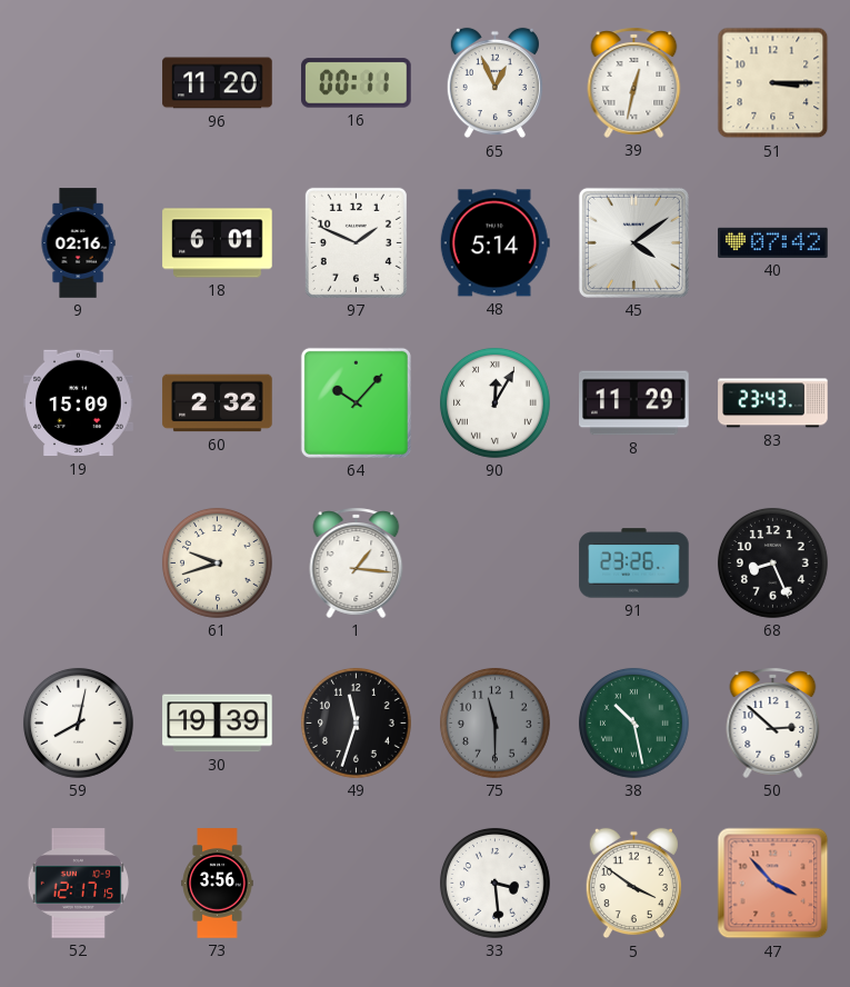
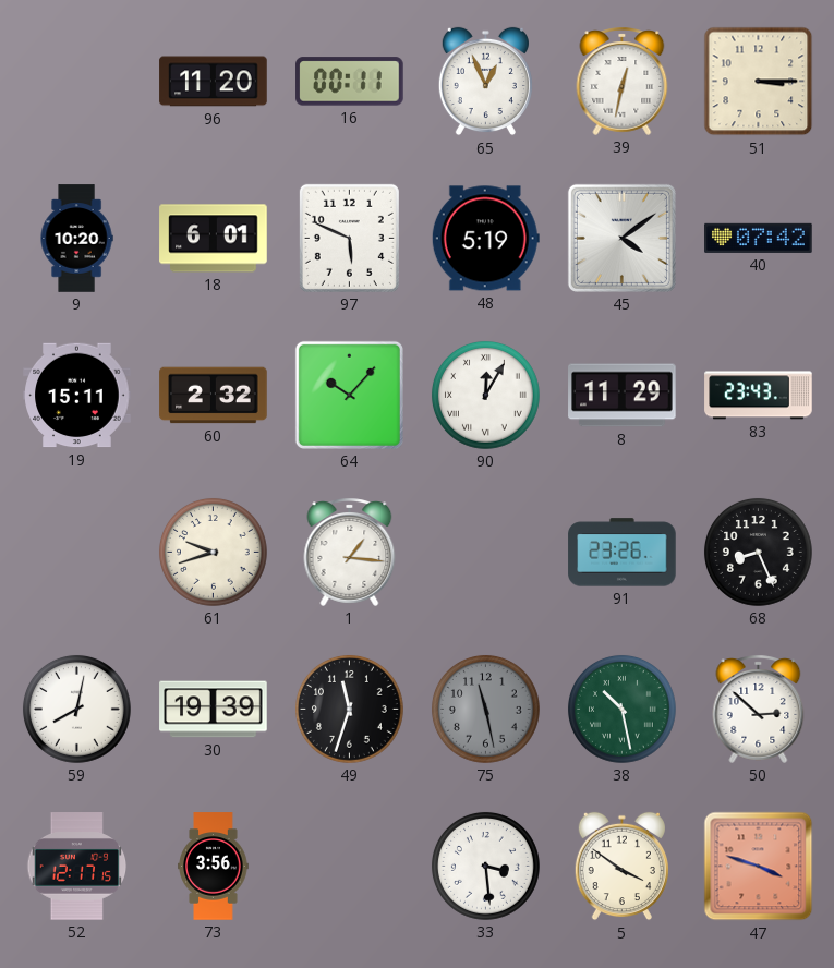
9: 02:16 -> 10:20 (76, 239)
97: 1:49 -> 5:49 (349, 238)
48: 5:14 -> 5:19 (485, 239)
19: 15:09 -> 15:11 (77, 396)
75: 11:30 -> 11:28 (485, 709)
47: 3:53 -> 3:48 (759, 867)
